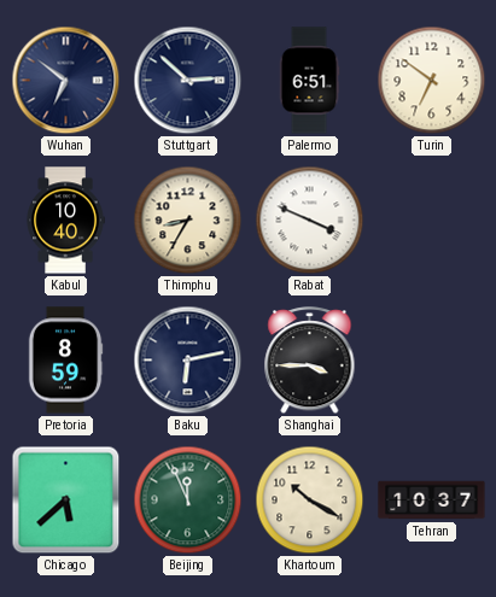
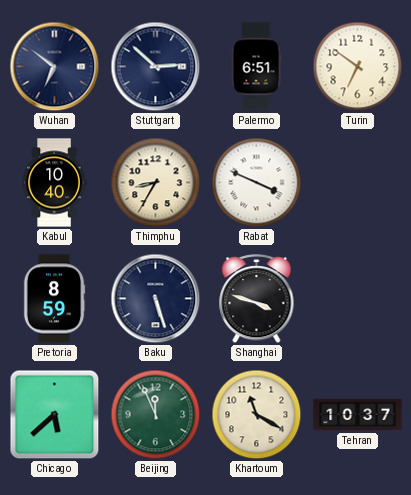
Baku: 6:13 -> 5:27 (156, 299)
Shanghai: 3:45 -> 3:48 (257, 299)
Khartoum: 10:20 -> 11:20 (257, 415)
